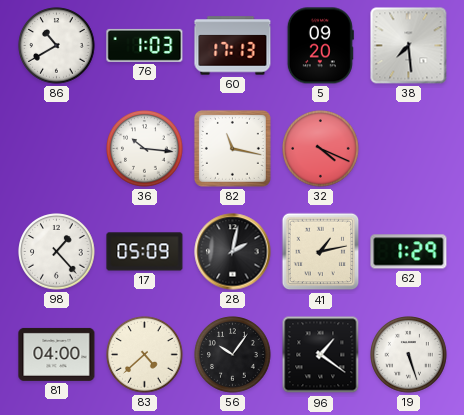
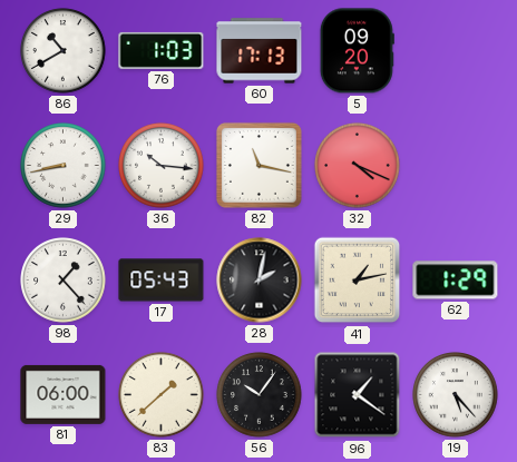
38: 7:29 -> none (409, 46)
29: none -> 8:43 (64, 166)
17: 05:09 -> 05:43 (162, 281)
81: 04:00 -> 06:00 (64, 394)
83: 4:38 -> 1:38 (162, 395)
19: 5:27 -> 5:23 (456, 395)
